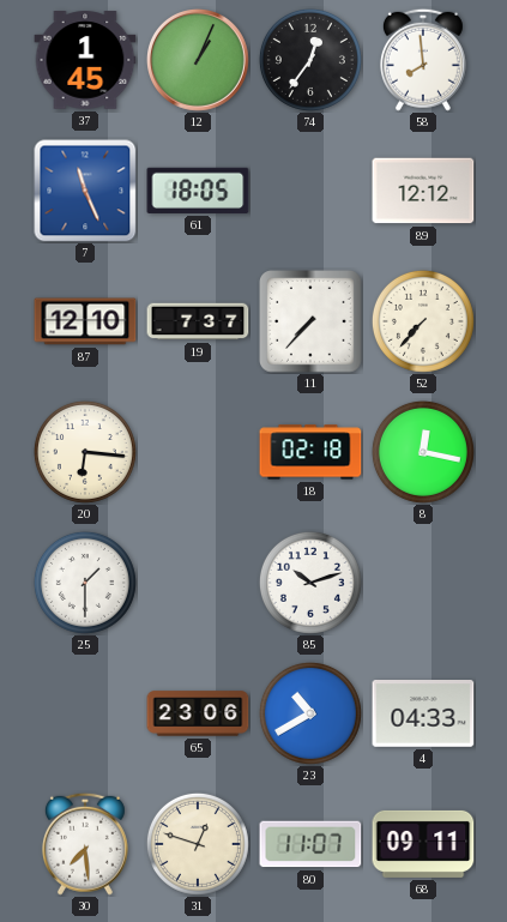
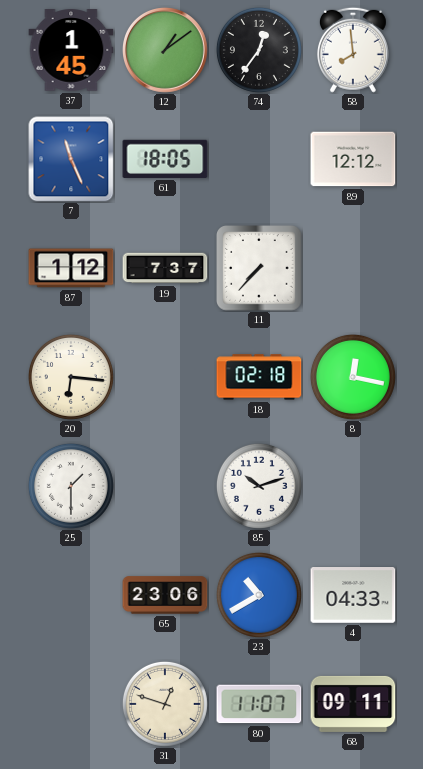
12: 1:04 -> 1:09 (166, 51)
87: 12:10 -> 1:12 (71, 268)
52: 7:37 -> none (423, 321)
30: 7:29 -> none (85, 844)
